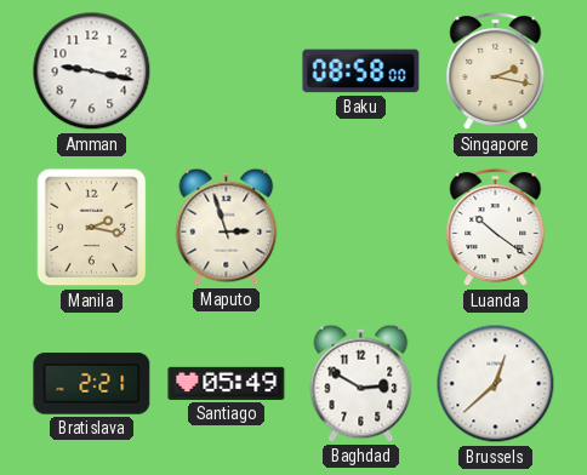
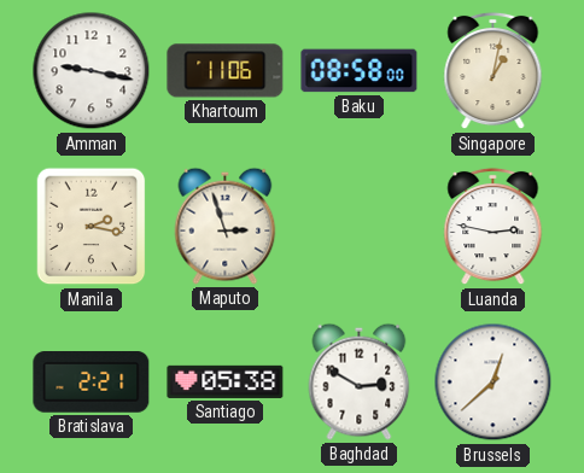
Khartoum: none -> 11:06 (226, 71)
Singapore: 2:17 -> 1:02 (494, 71)
Luanda: 10:21 -> 2:47 (494, 227)
Santiago: 05:49 -> 05:38 (226, 381)
